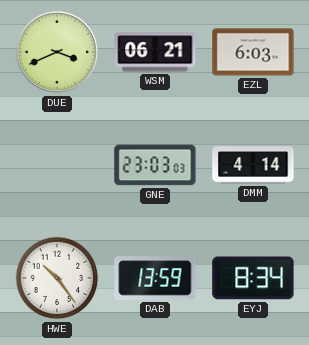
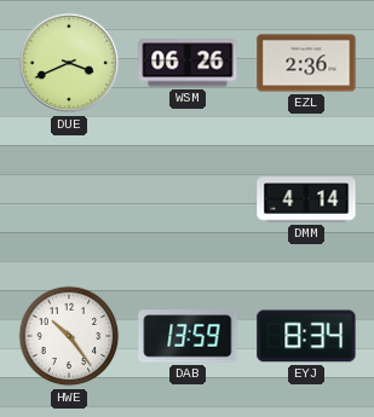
WSM: 06:21 -> 06:26 (188, 63)
EZL: 6:03 -> 2:36 (306, 63)
GNE: 23:03 -> none (155, 165)
